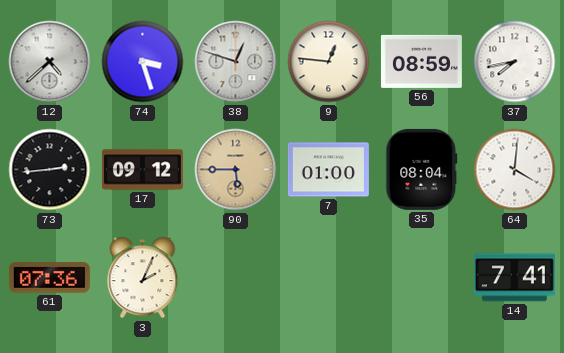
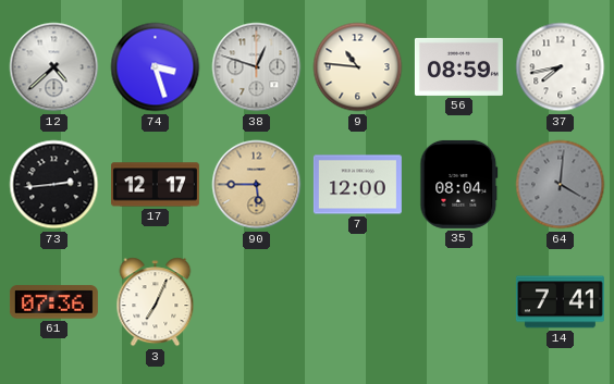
9: 12:46 -> 10:46 (358, 67)
17: 09:12 -> 12:17 (155, 185)
7: 01:00 -> 12:00 (357, 185)
64 dial: white -> grey (561, 185)
3: 2:04 -> 7:04 (156, 302)
